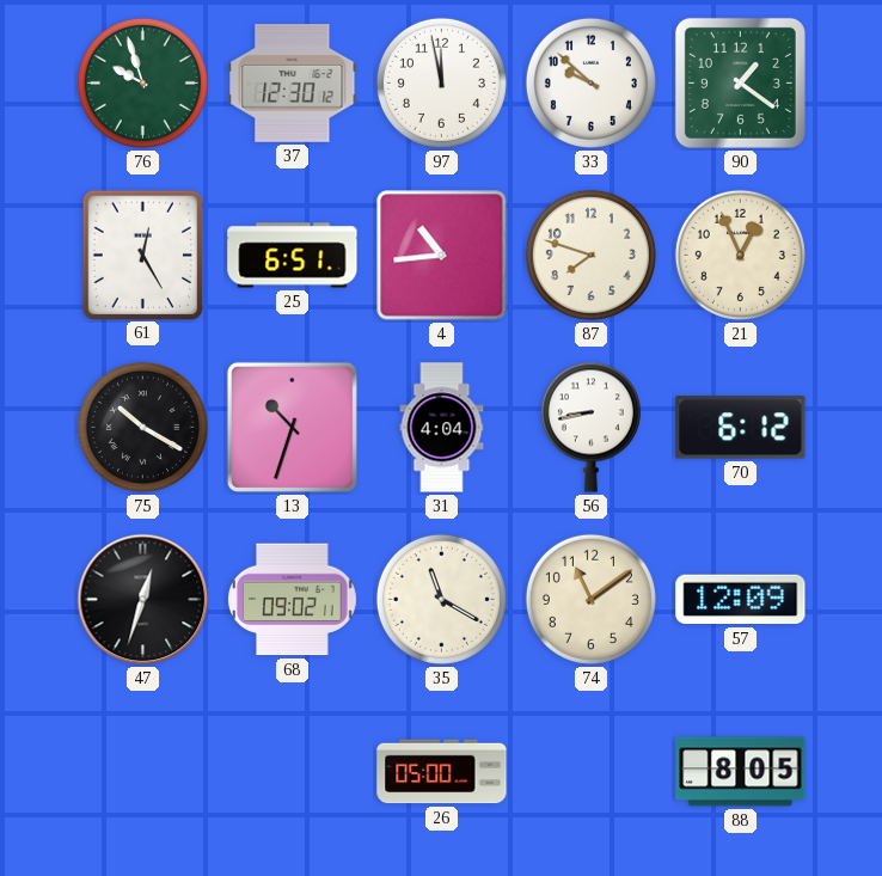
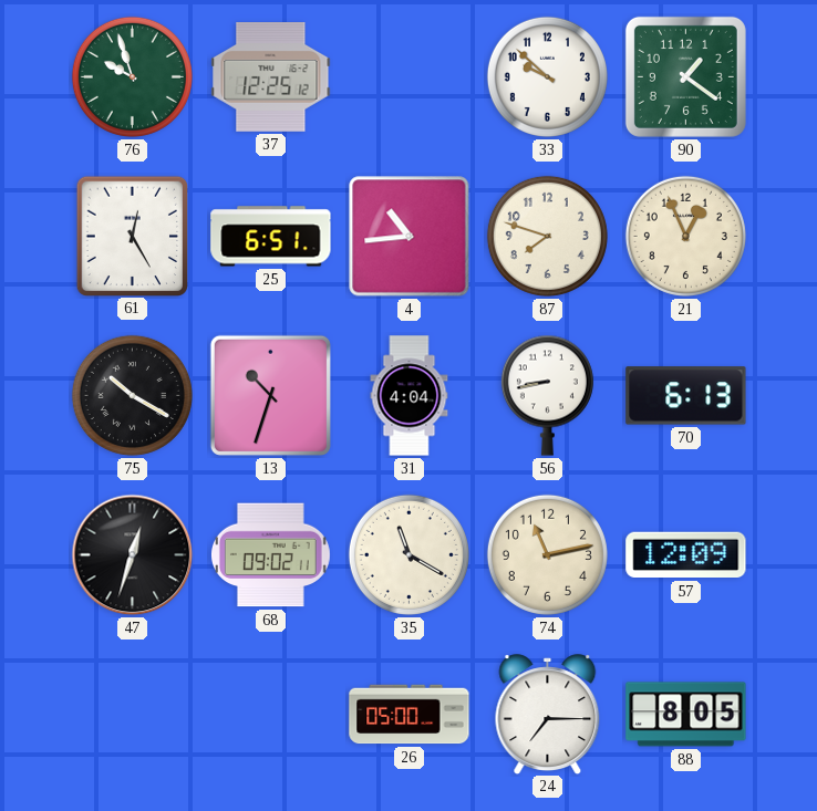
37: 12:30 -> 12:25 (271, 77)
97: 11:58 -> none (441, 82)
70: 6:12 -> 6:13 (686, 396)
74: 11:09 -> 11:13 (547, 554)
24: none -> 7:15 (548, 714)
